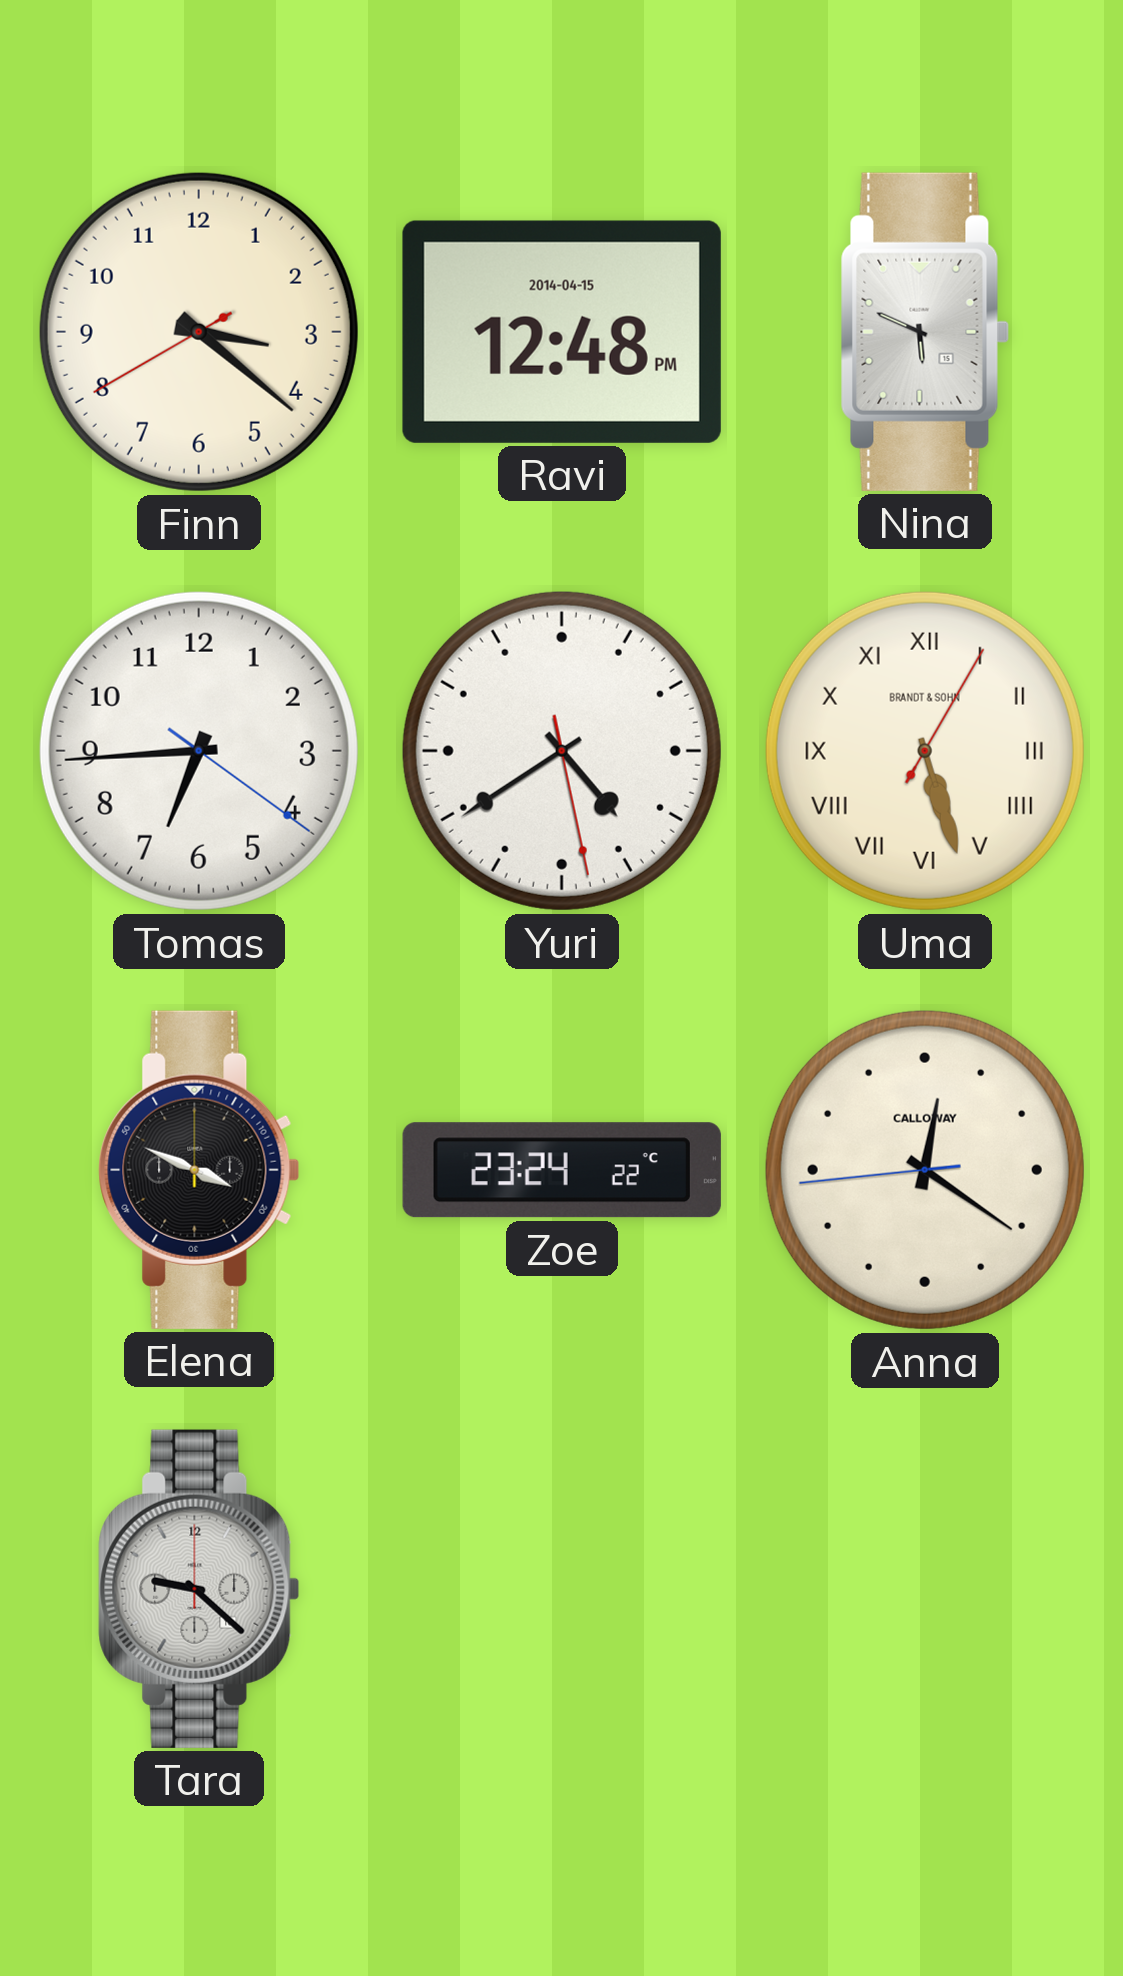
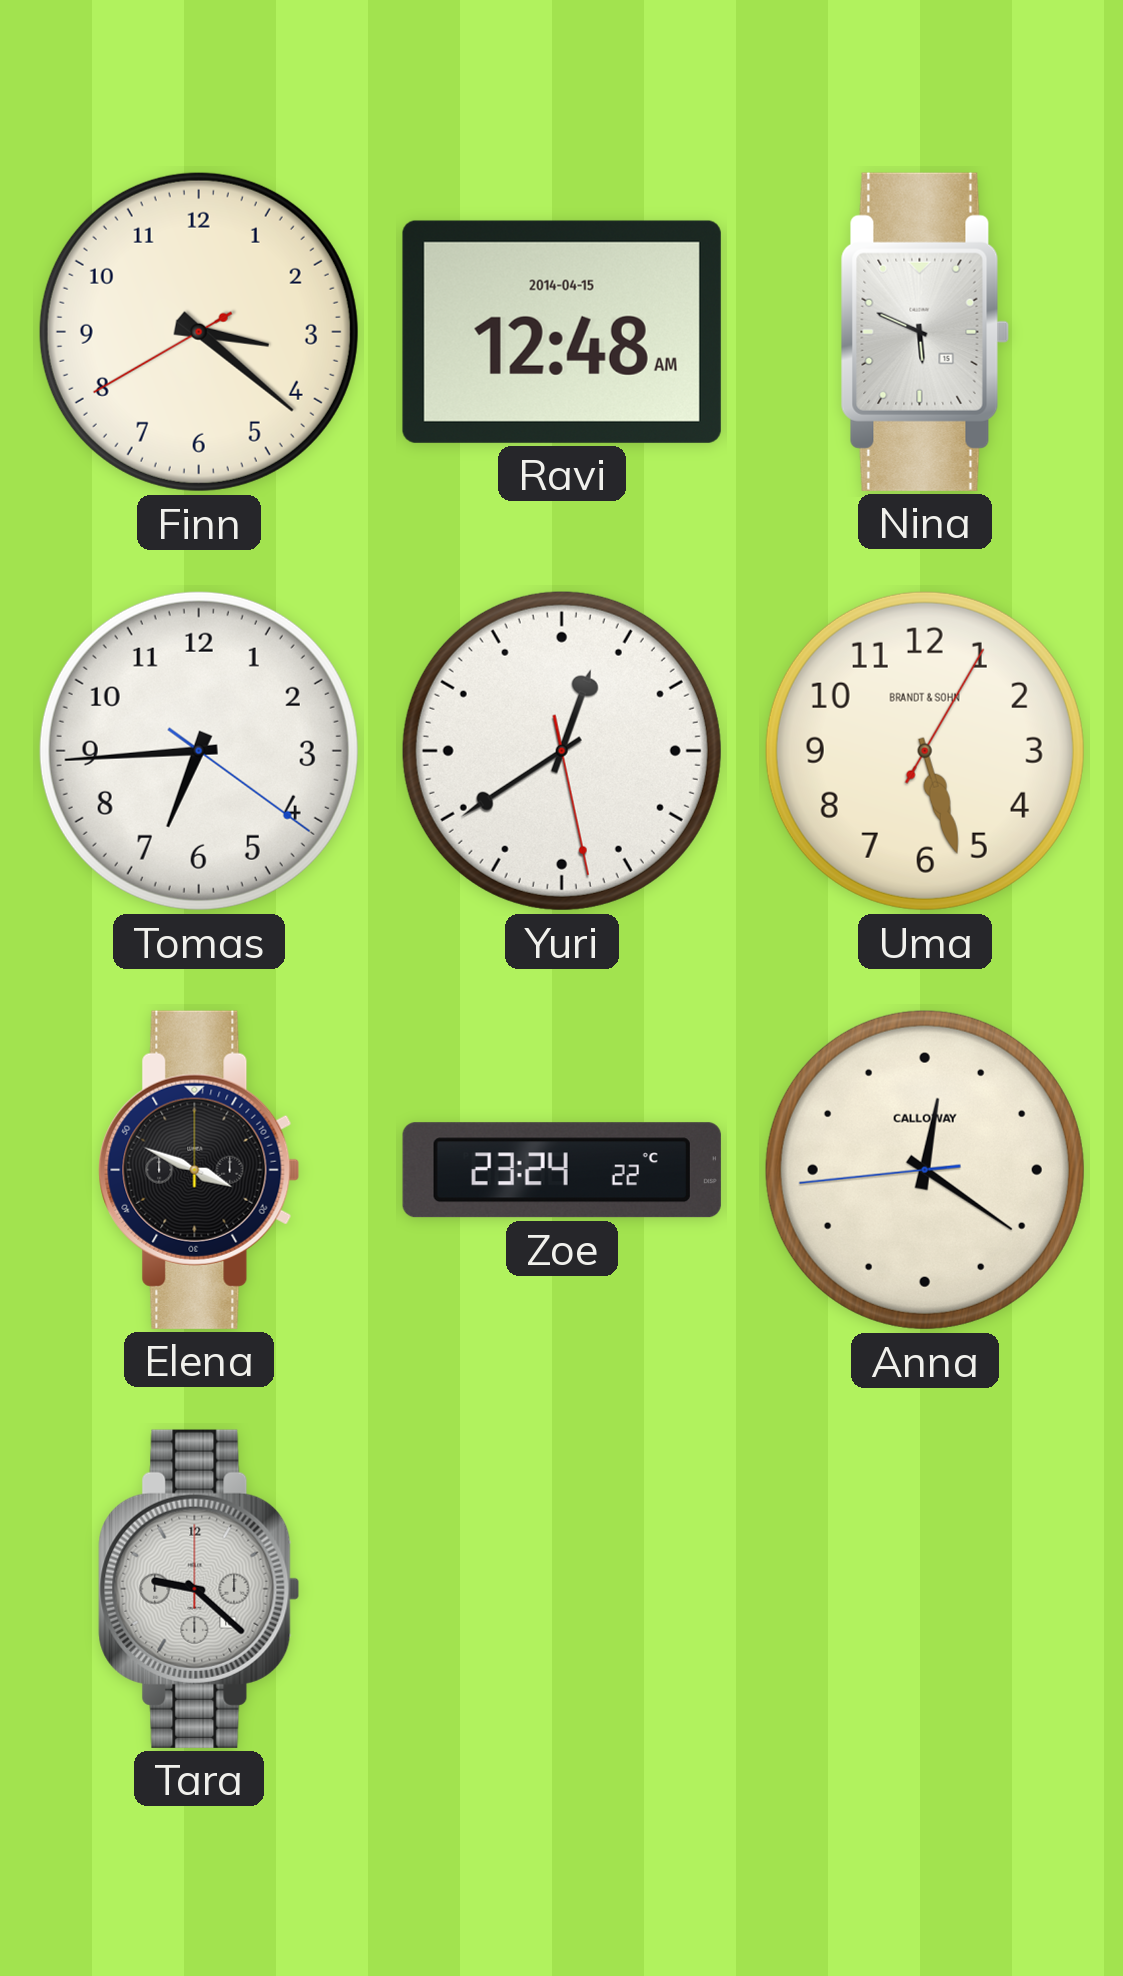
Ravi: 12:48 PM -> 12:48 AM (562, 332)
Yuri: 4:39 -> 12:39 (562, 751)
Uma numerals: Roman -> Arabic (925, 751)
